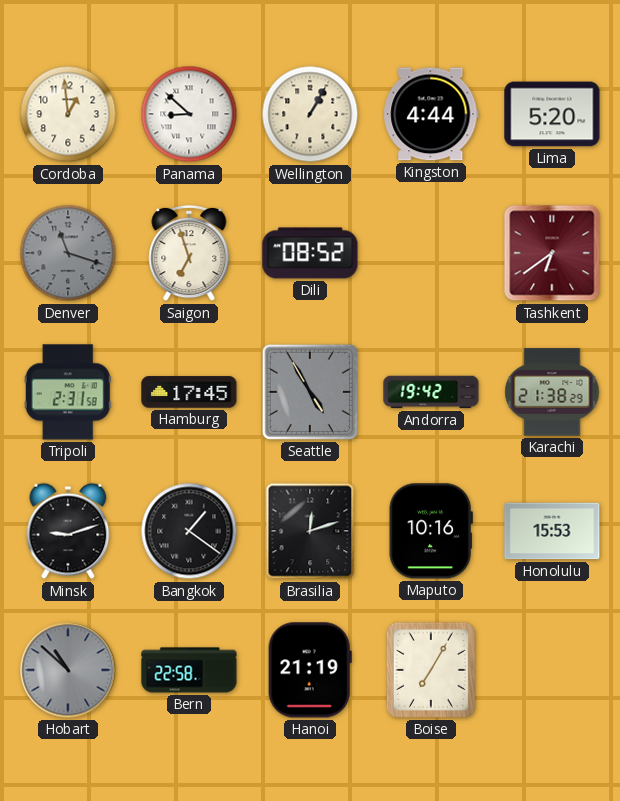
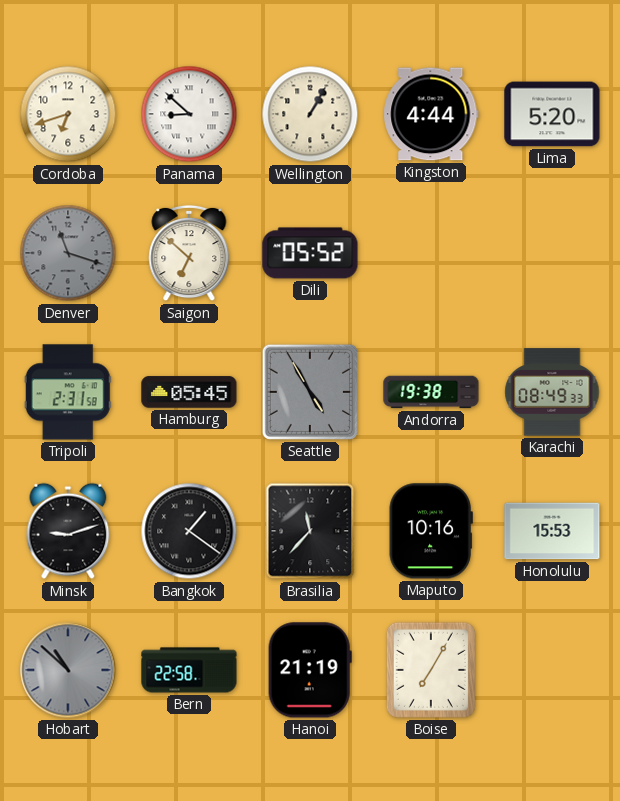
Cordoba: 12:59 -> 6:42 (68, 114)
Saigon: 6:57 -> 6:52 (189, 253)
Dili: 08:52 -> 05:52 (310, 253)
Tashkent: 6:39 -> none (552, 253)
Hamburg: 17:45 -> 05:45 (189, 392)
Andorra: 19:42 -> 19:38 (431, 392)
Karachi: 21:38 -> 08:49 (552, 392)
Brasilia: 12:12 -> 11:37 (310, 531)
